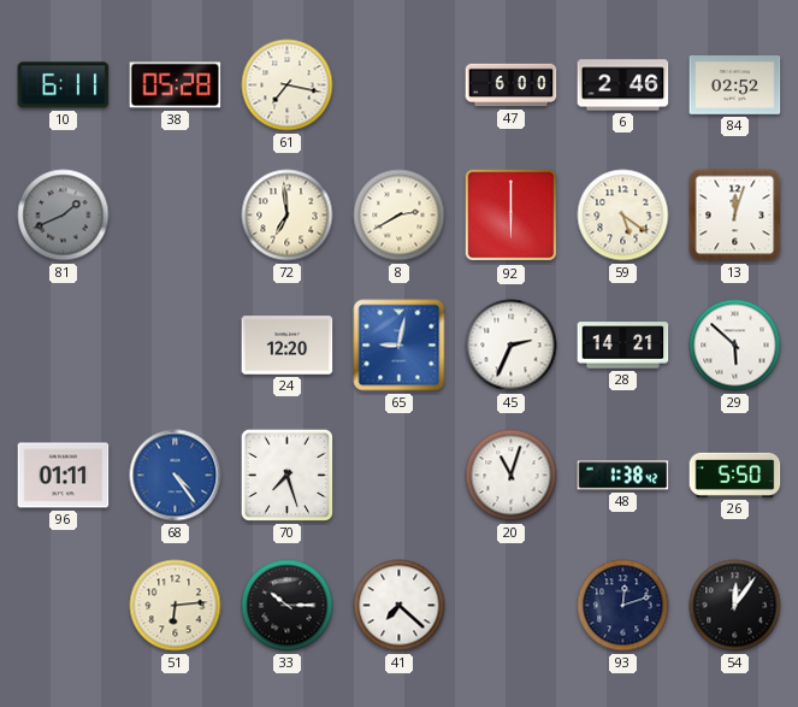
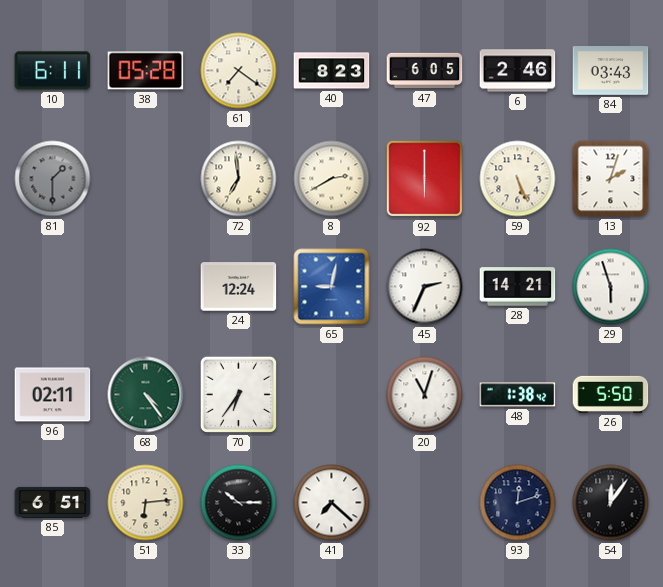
61: 7:17 -> 7:21 (239, 71)
40: none -> 8:23 (332, 71)
47: 6:00 -> 6:05 (425, 71)
84: 02:52 -> 03:43 (611, 71)
81: 1:41 -> 1:30 (53, 179)
59: 5:21 -> 5:26 (518, 179)
13: 12:03 -> 2:03 (611, 179)
24: 12:20 -> 12:24 (239, 287)
29: 5:52 -> 5:57 (611, 287)
96: 01:11 -> 02:11 (53, 395)
68 dial: blue -> green (146, 395)
70: 7:27 -> 6:36 (238, 394)
85: none -> 6:51 (53, 502)
